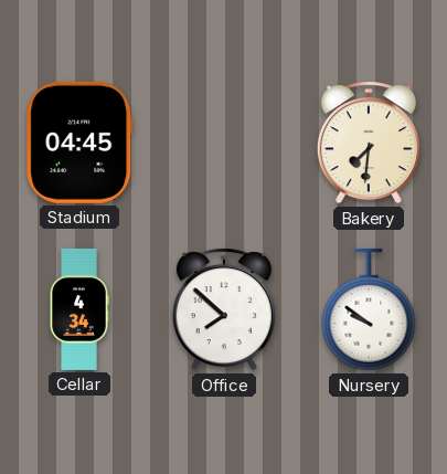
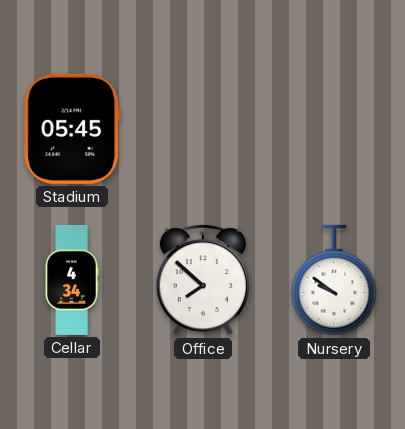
Stadium: 04:45 -> 05:45 (72, 129)
Bakery: 7:31 -> none (369, 143)
